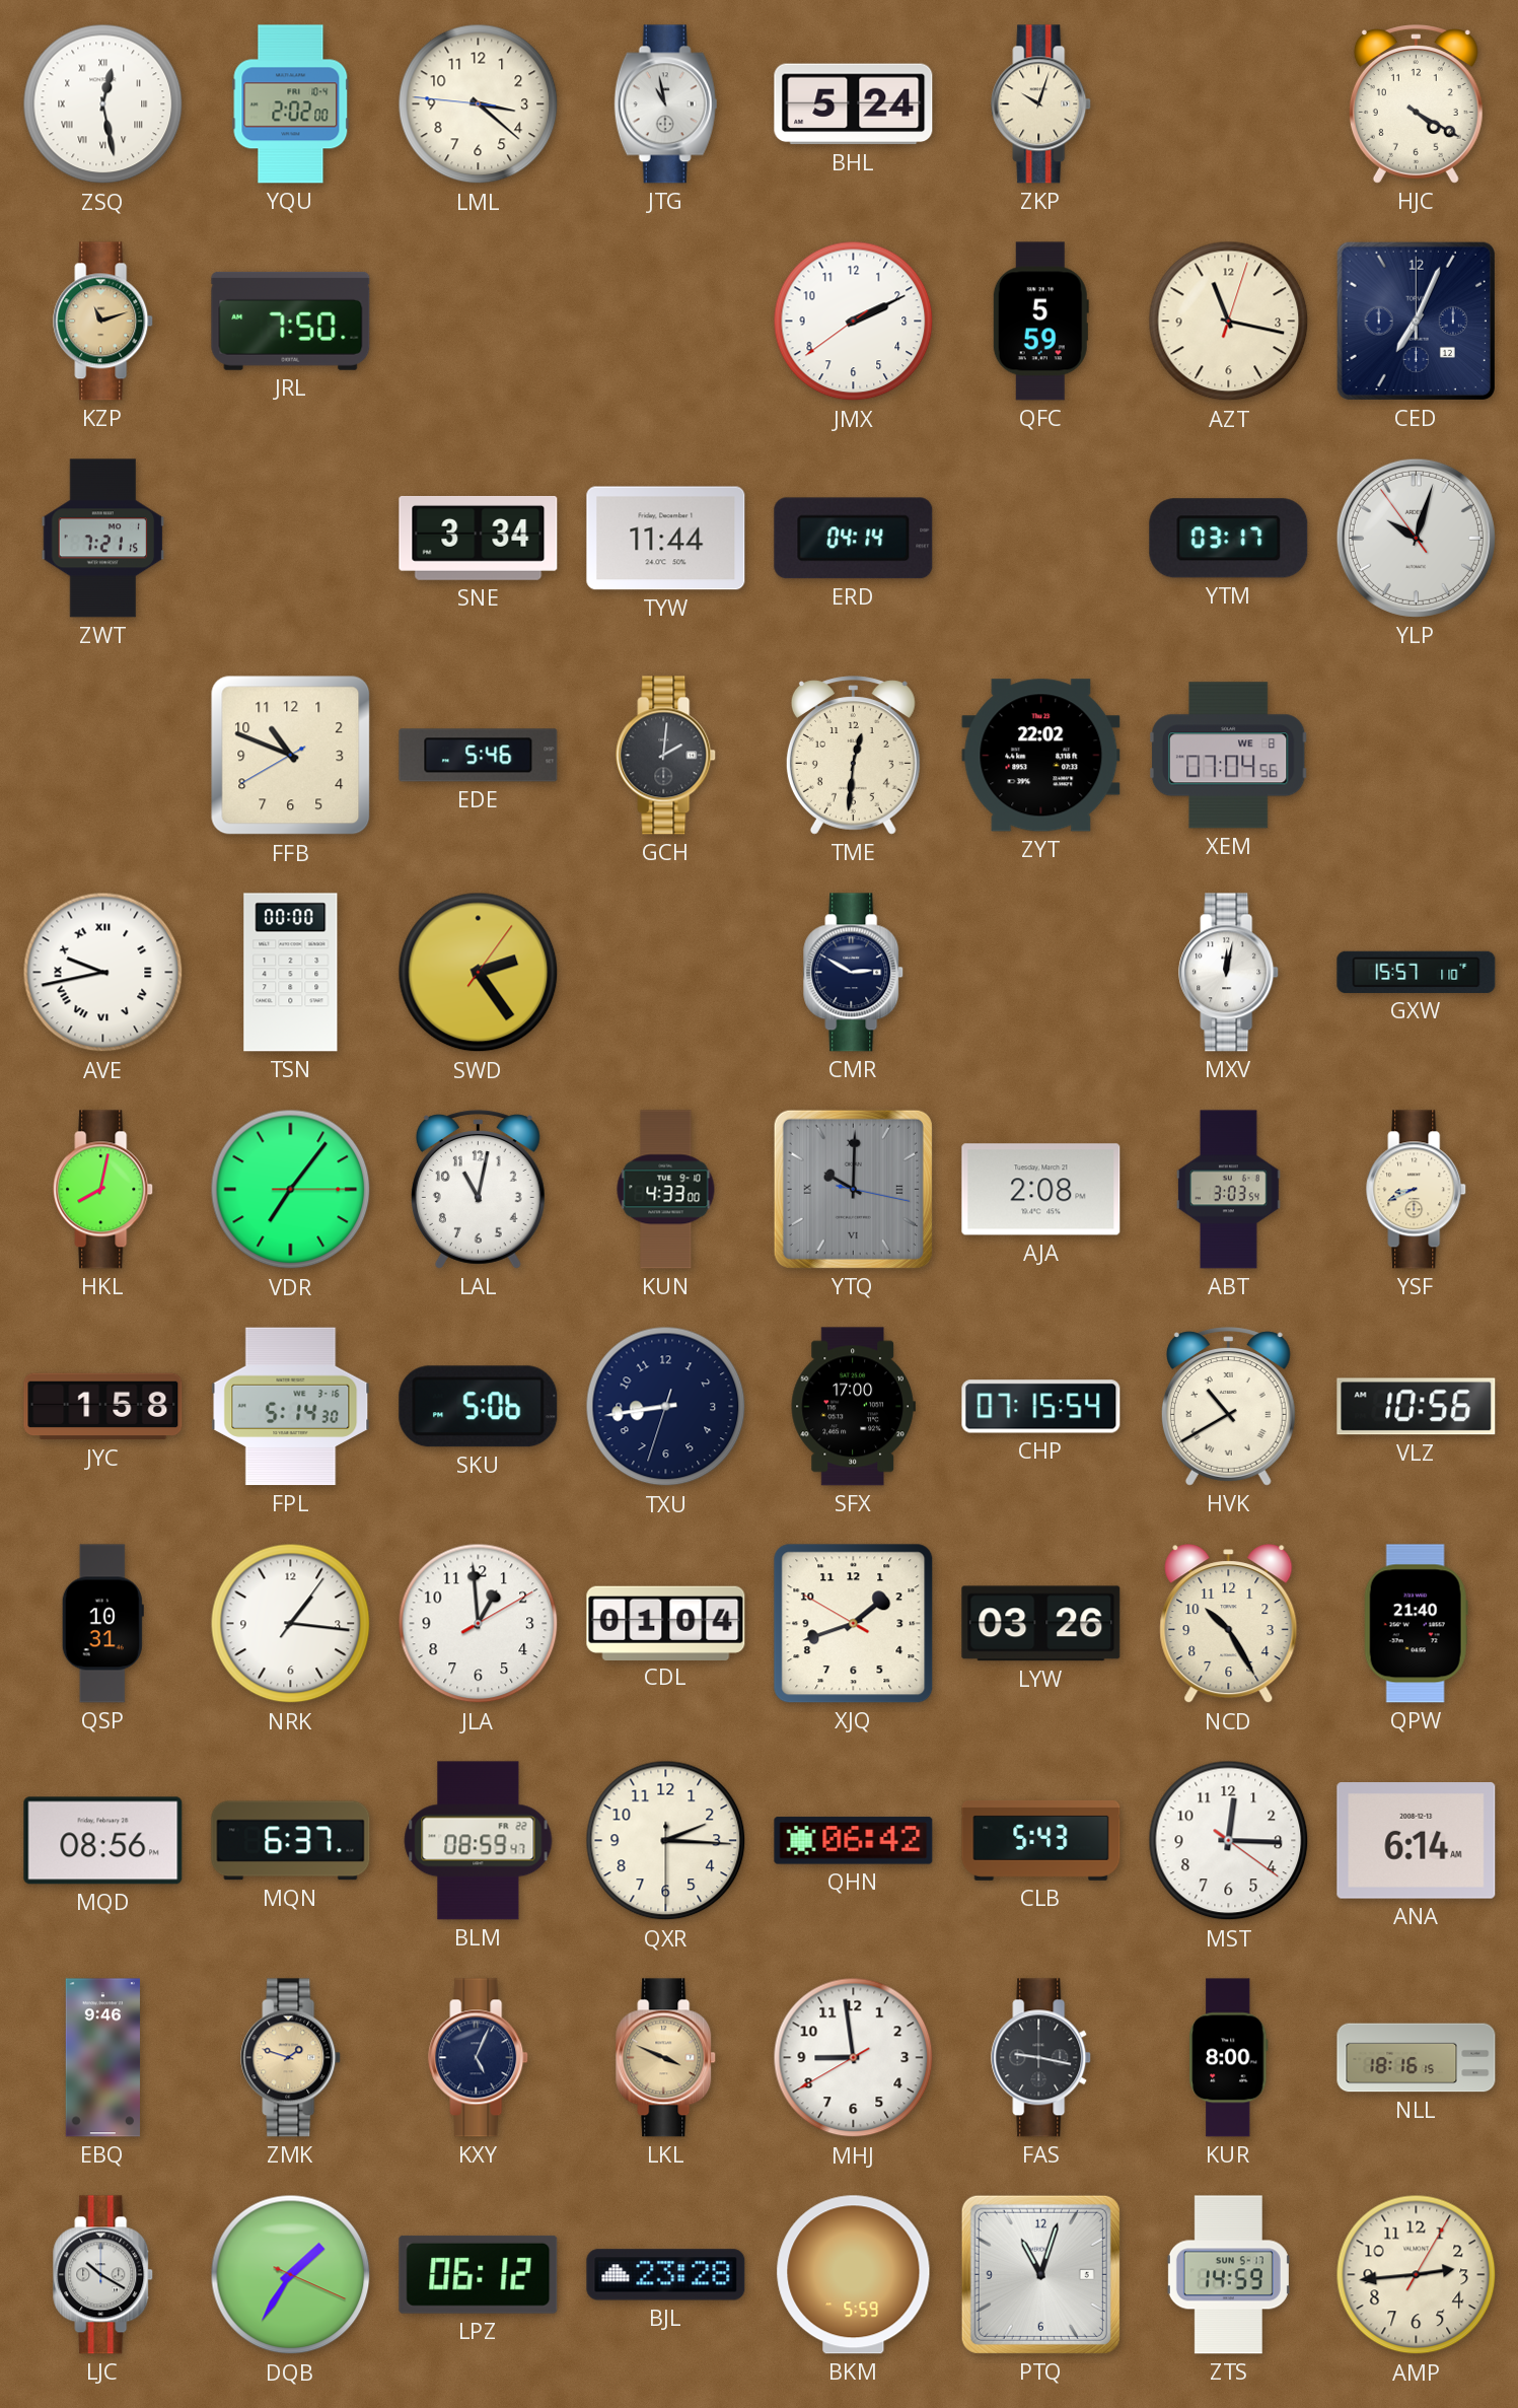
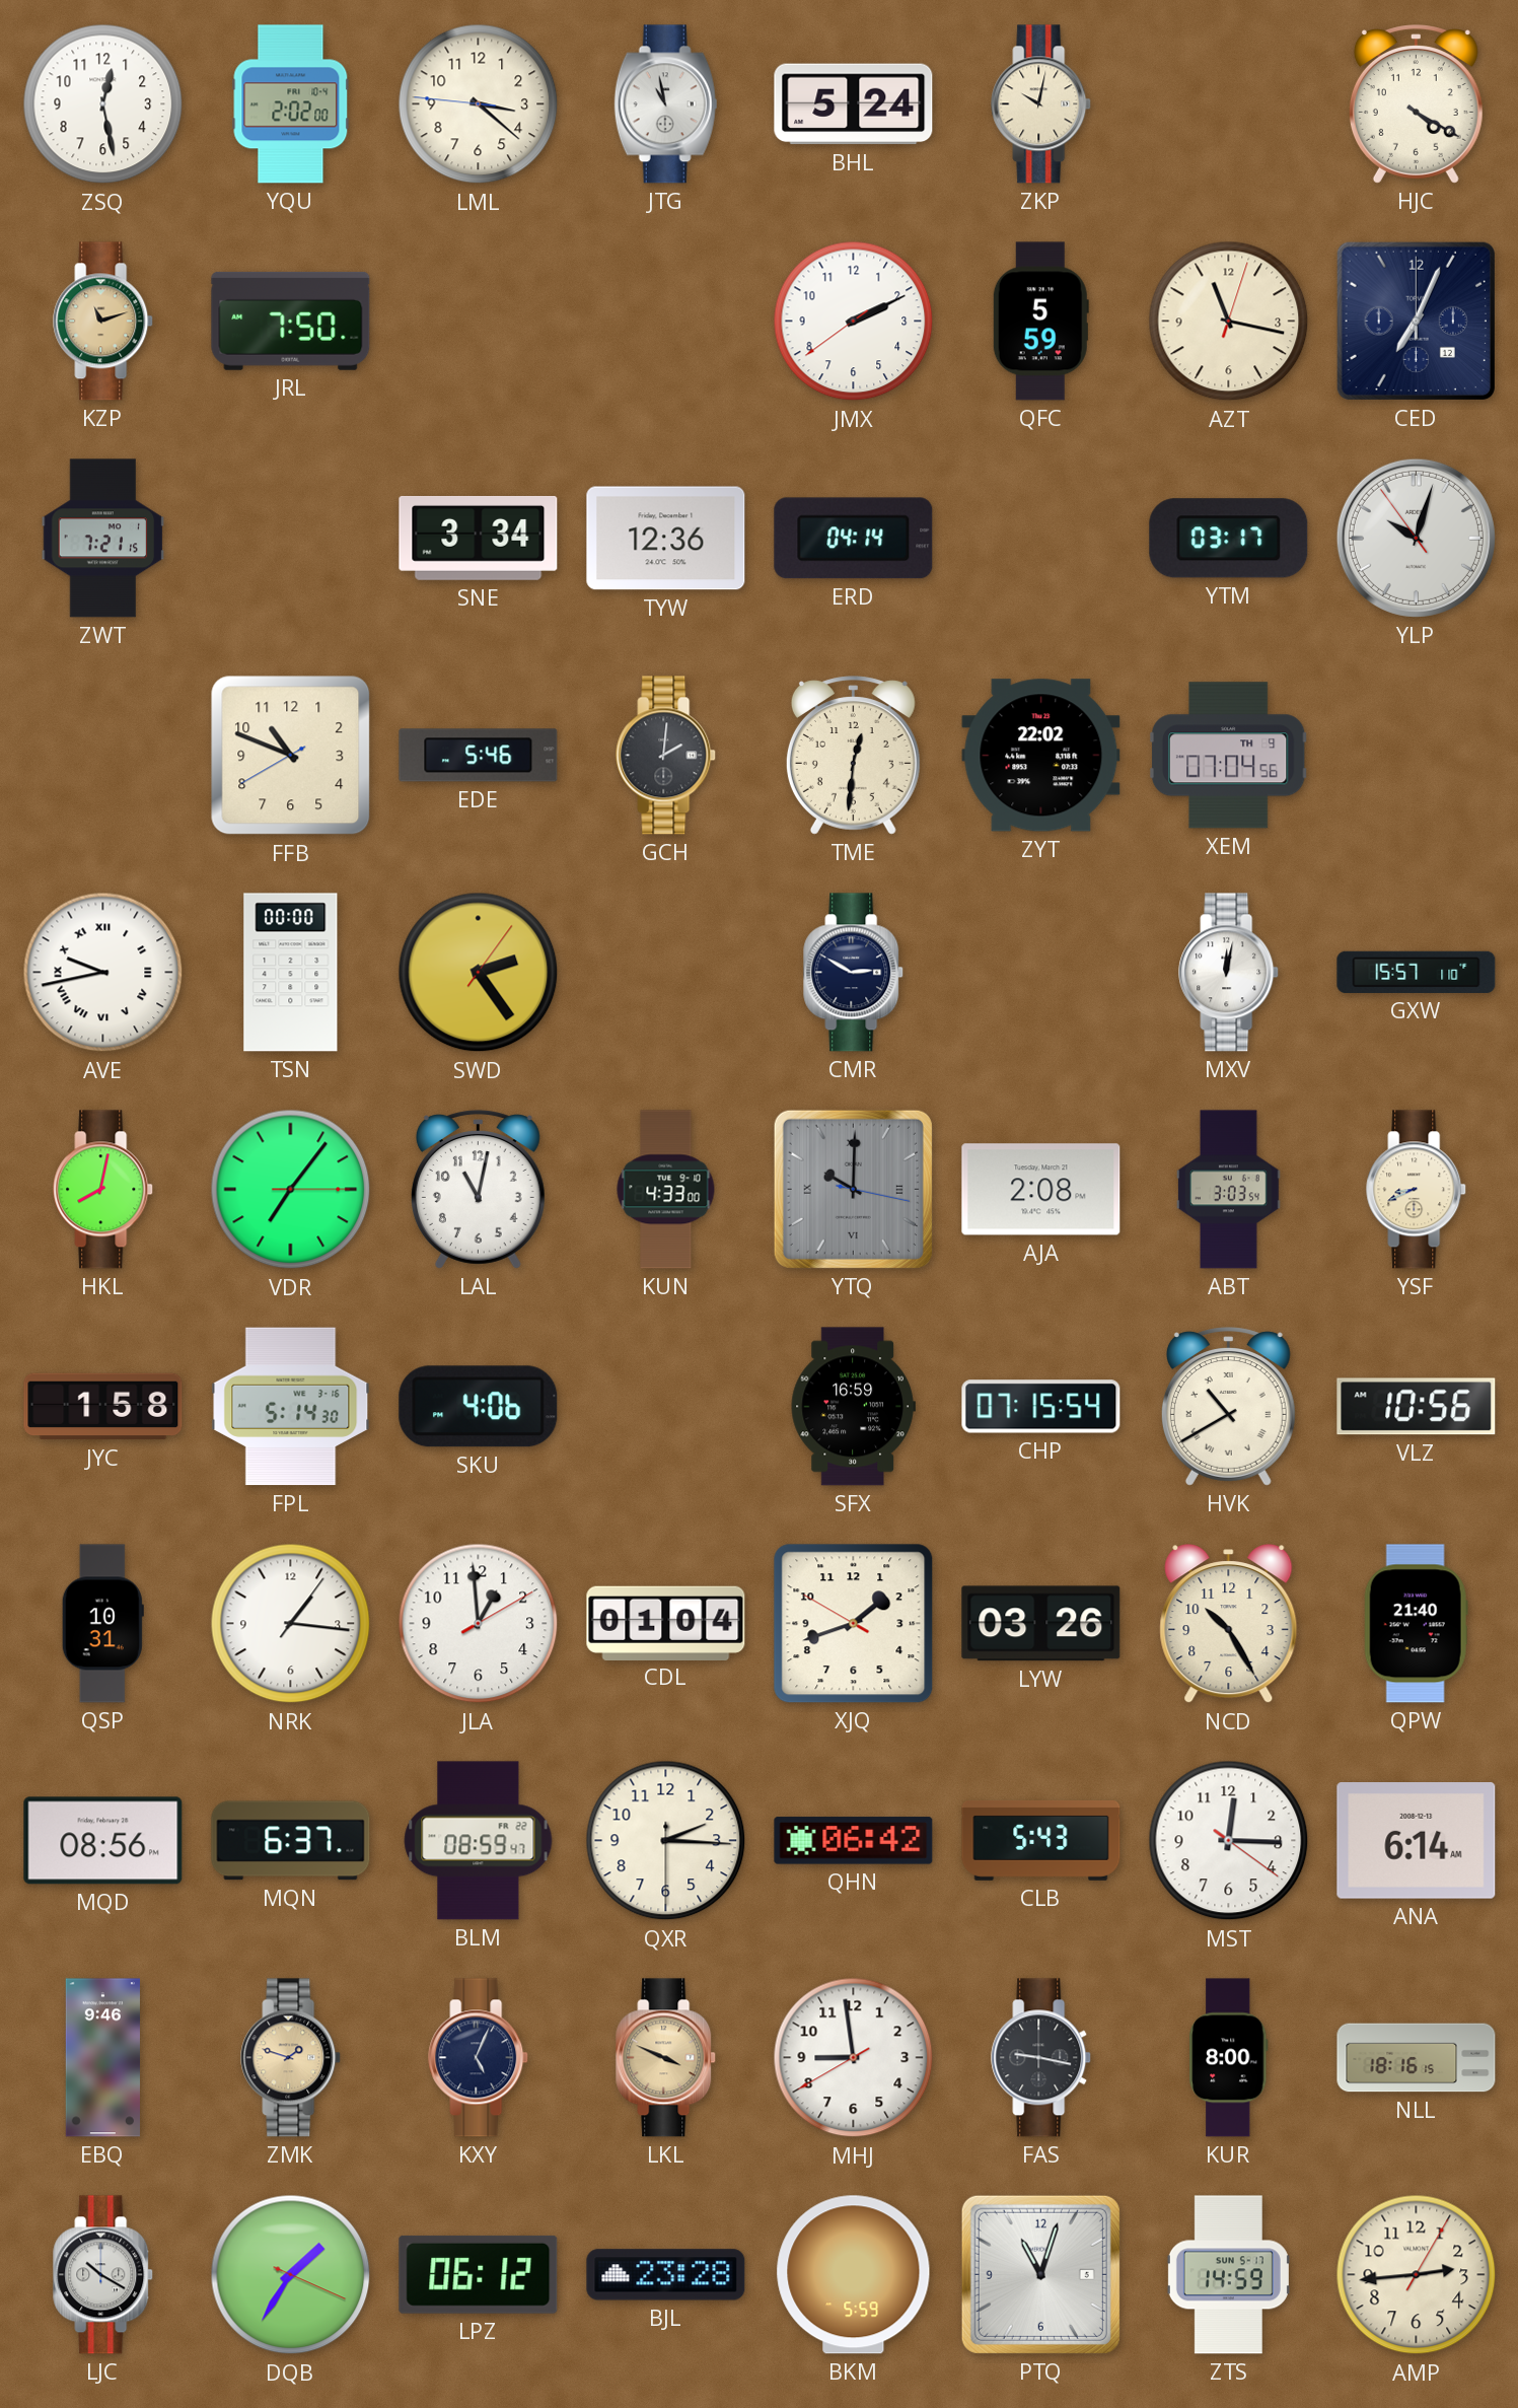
ZSQ numerals: Roman -> Arabic (103, 104)
ZKP: 10:03 -> 10:02 (1041, 104)
TYW: 11:44 -> 12:36 (666, 539)
XEM date: WE 8 -> TH 9 (1228, 756)
SKU: 5:06 -> 4:06 (479, 1407)
TXU: 8:43 -> none (666, 1407)
SFX: 17:00 -> 16:59 (853, 1407)
